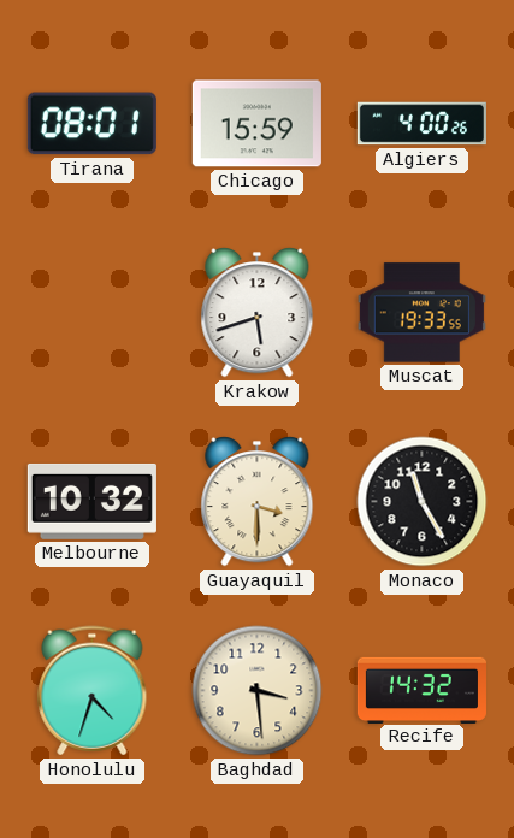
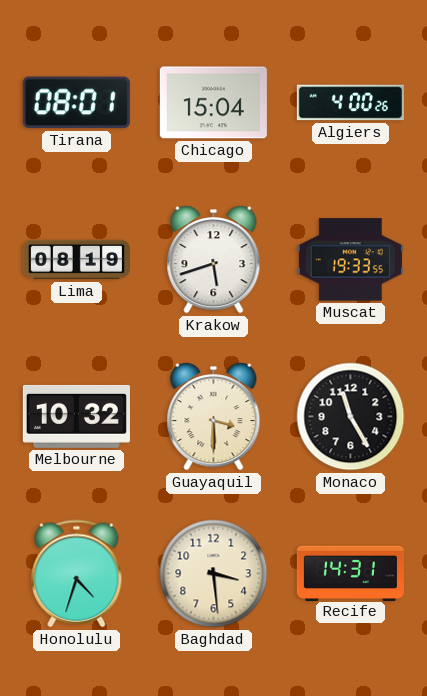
Chicago: 15:59 -> 15:04 (213, 103)
Lima: none -> 08:19 (76, 260)
Recife: 14:32 -> 14:31 (350, 573)
